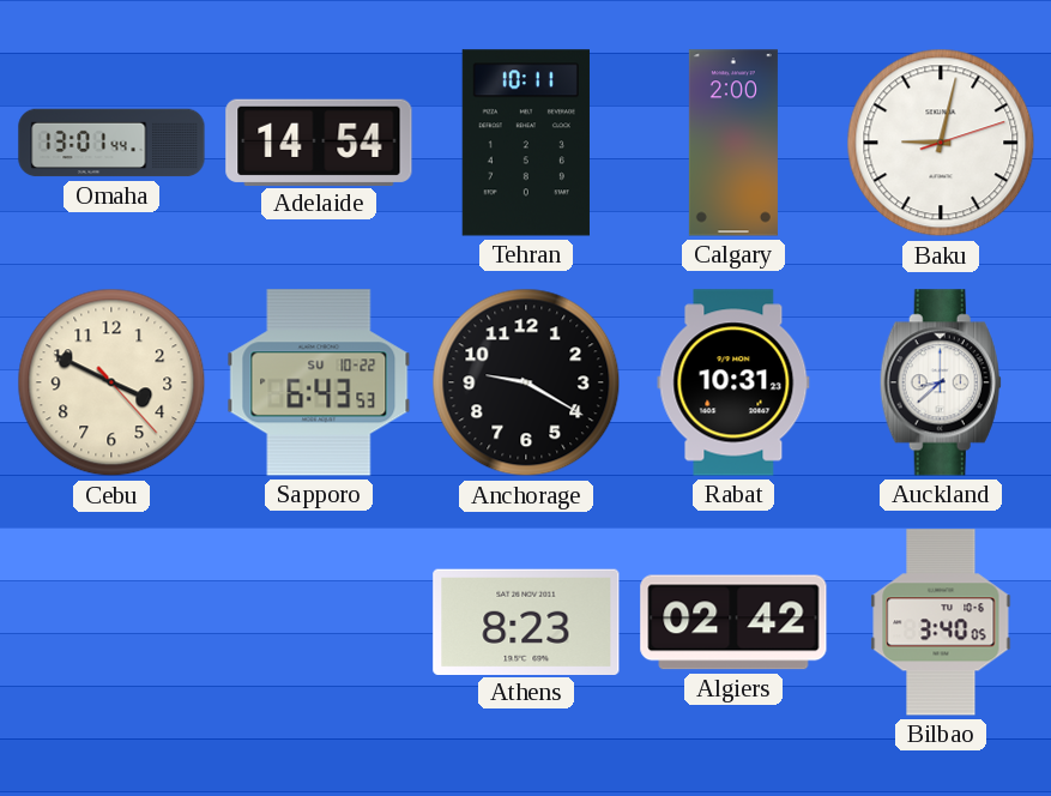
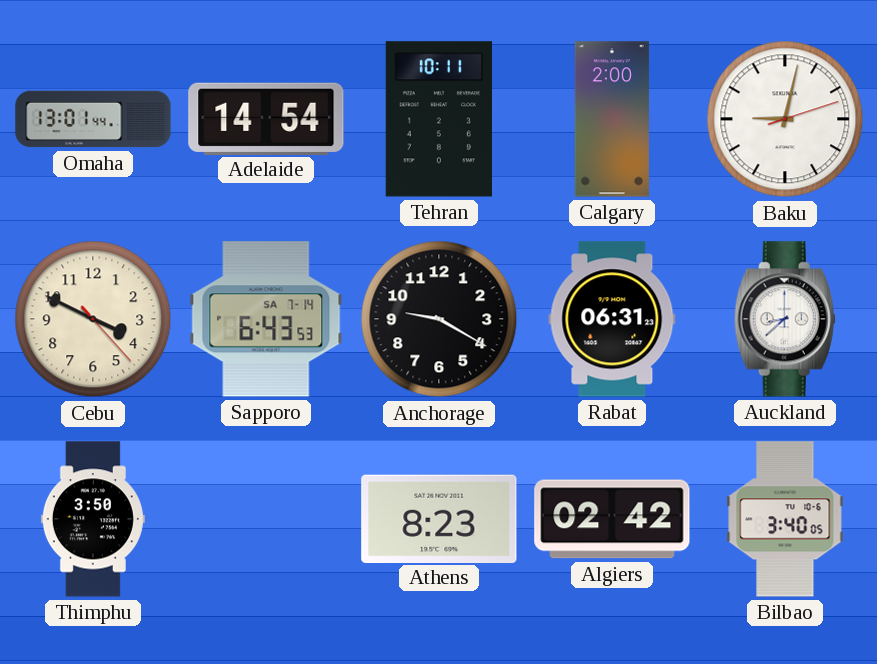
Sapporo date: SU 10-22 -> SA 7-14 (266, 319)
Rabat: 10:31 -> 06:31 (612, 319)
Thimphu: none -> 3:50 (93, 519)
